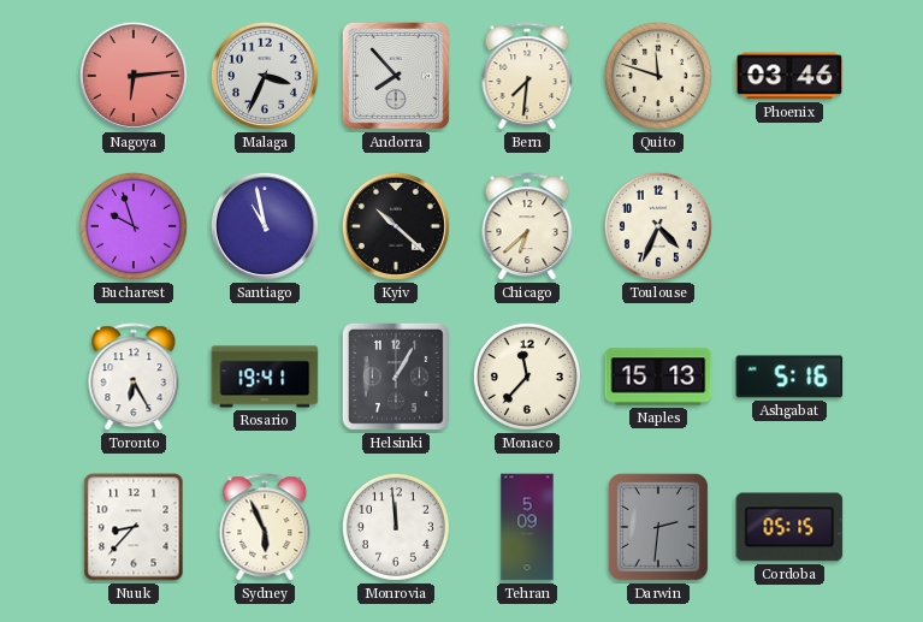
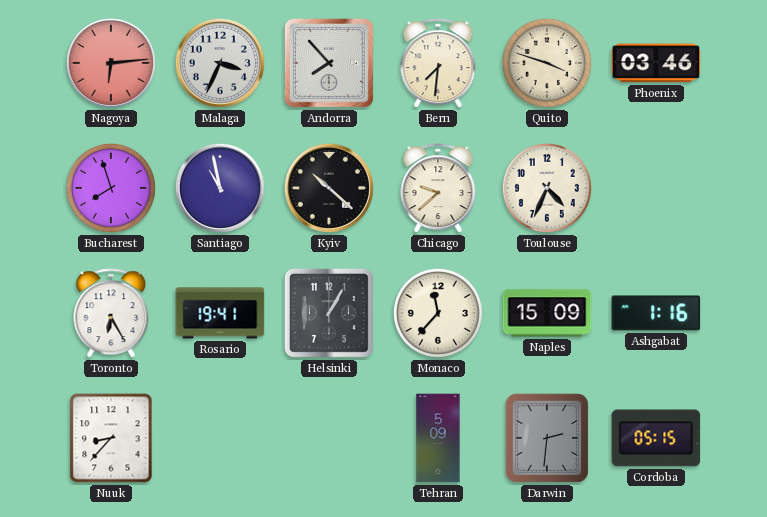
Quito: 11:48 -> 3:48 (547, 63)
Bucharest: 9:57 -> 7:57 (111, 188)
Chicago: 6:38 -> 9:38 (438, 189)
Naples: 15:13 -> 15:09 (547, 313)
Ashgabat: 5:16 -> 1:16 (656, 313)
Sydney: 5:56 -> none (265, 528)
Monrovia: 11:59 -> none (396, 527)
